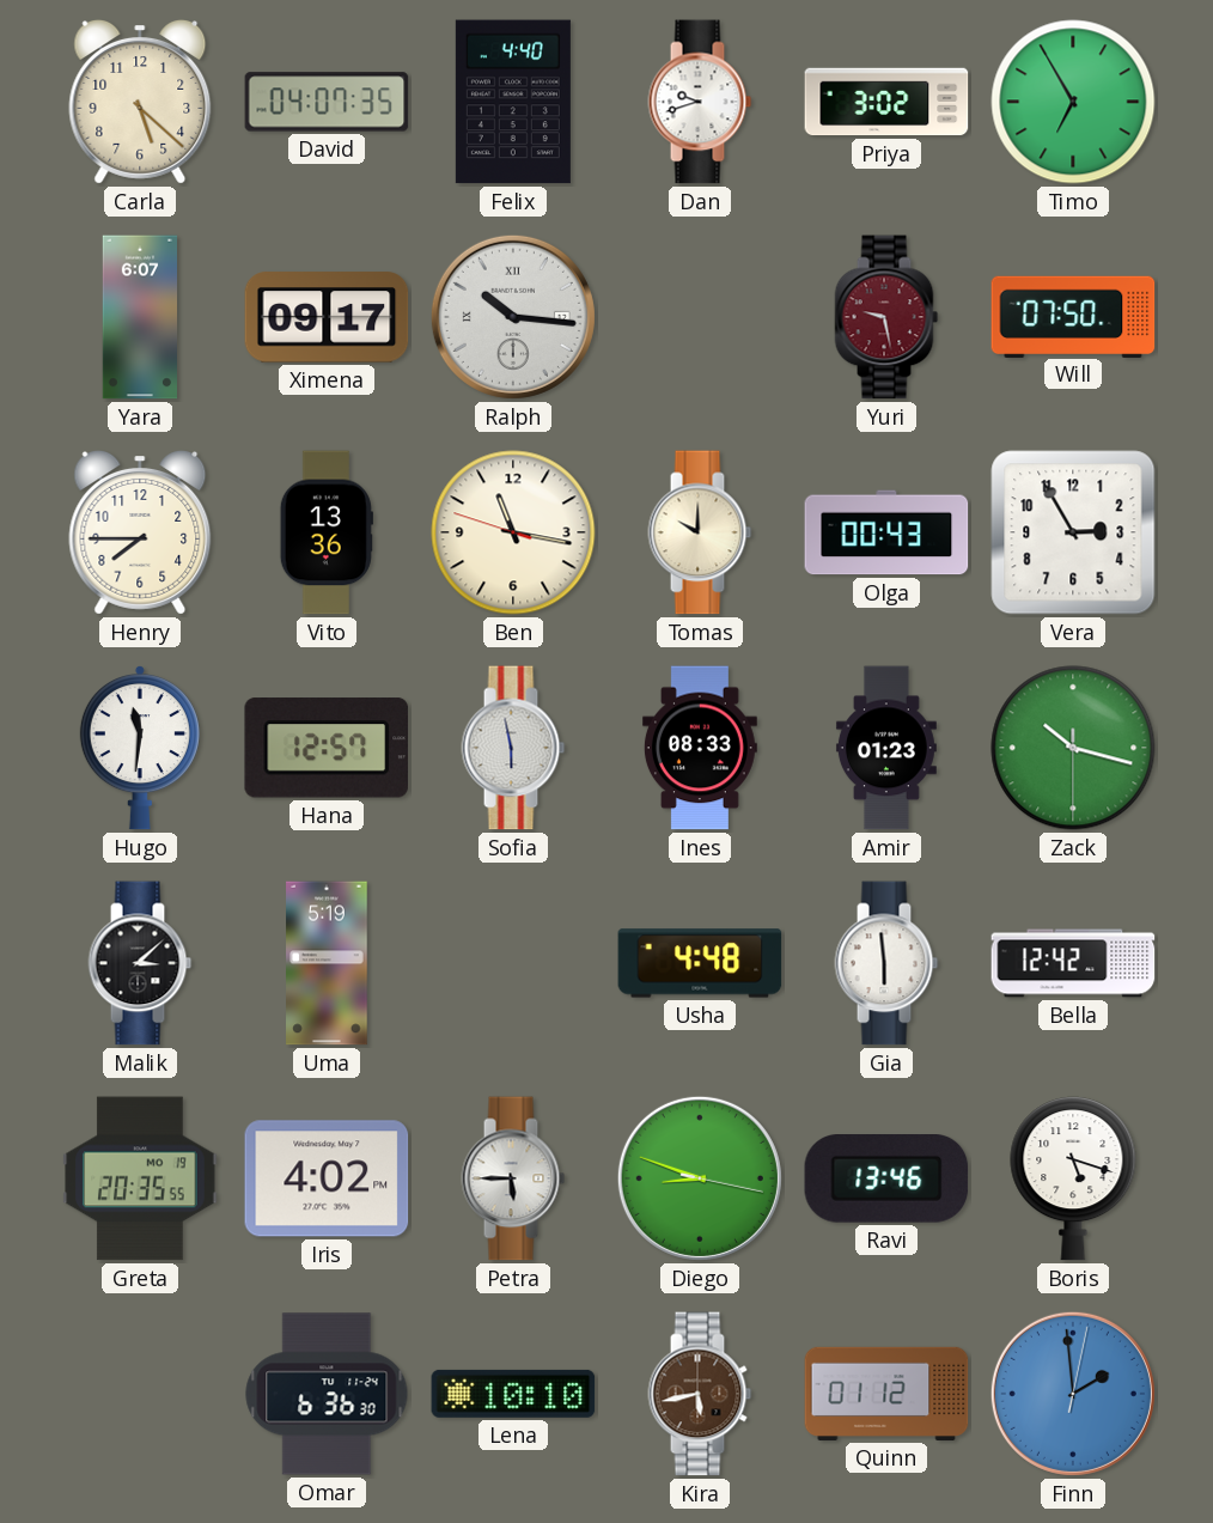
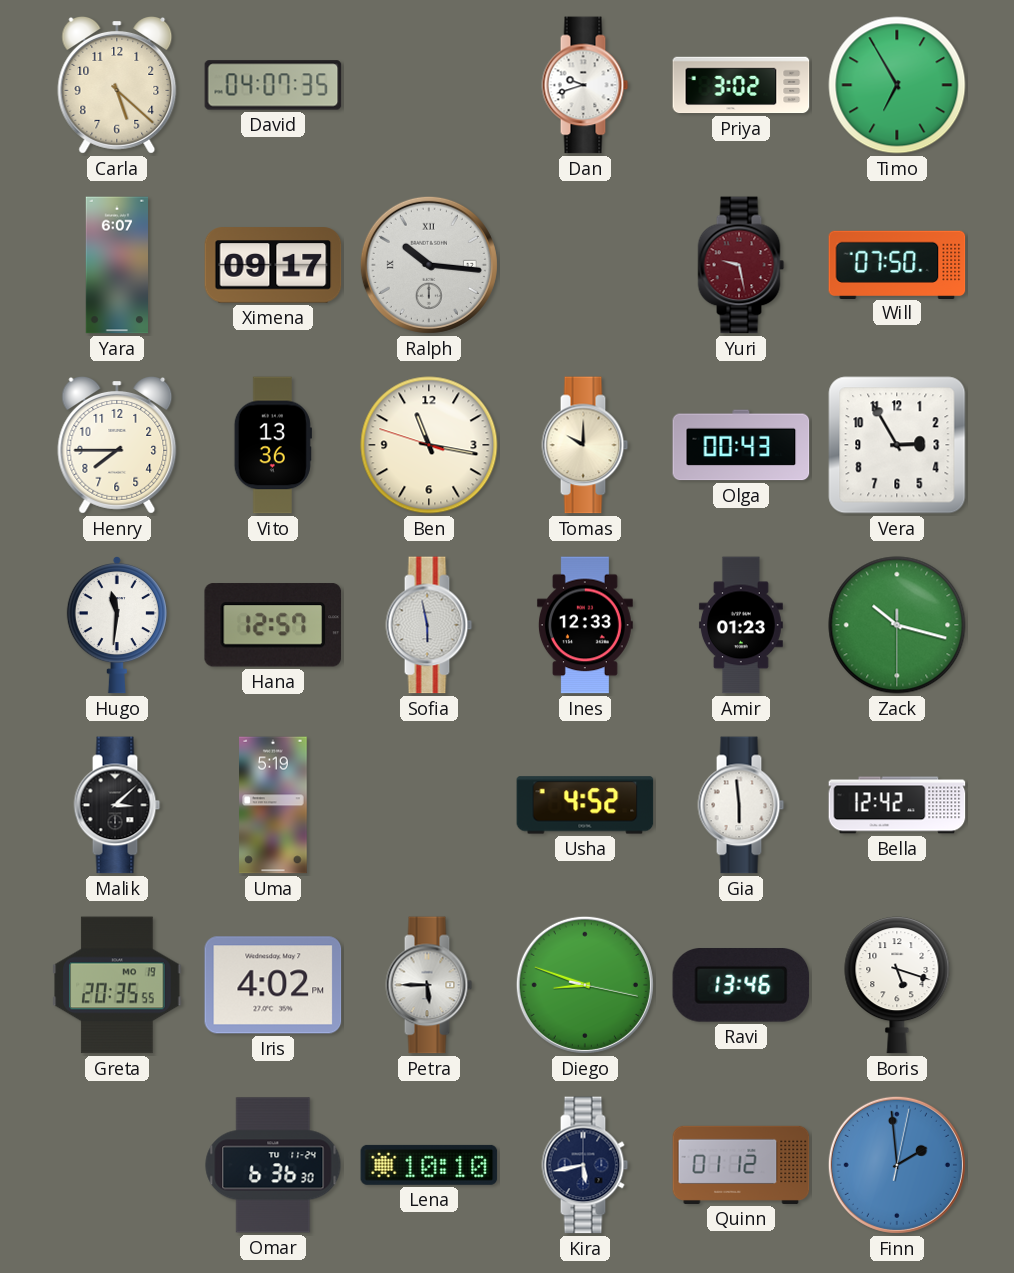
Felix: 4:40 -> none (513, 102)
Ines: 08:33 -> 12:33 (585, 625)
Usha: 4:48 -> 4:52 (585, 805)
Kira dial: brown -> navy (585, 1165)
